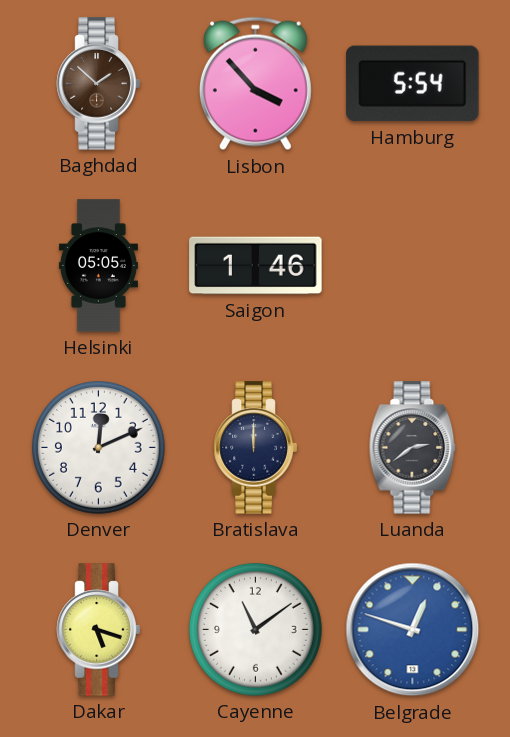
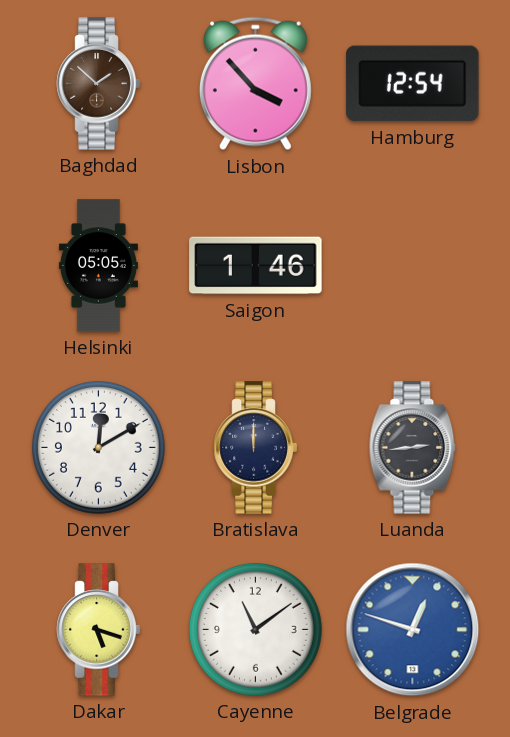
Hamburg: 5:54 -> 12:54 (413, 84)
Denver: 12:11 -> 12:10 (98, 447)
Luanda: 2:39 -> 2:44 (413, 448)
